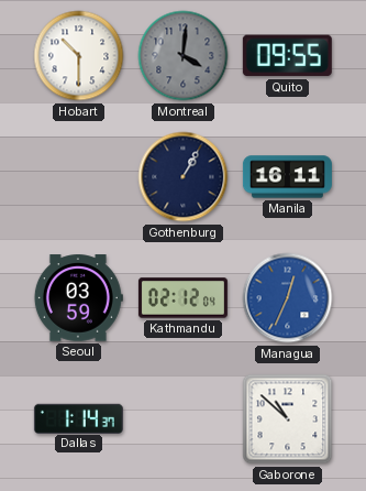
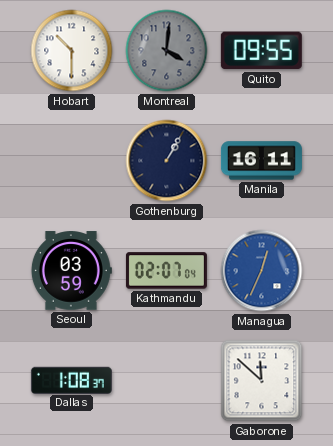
Kathmandu: 02:12 -> 02:07 (166, 271)
Dallas: 1:14 -> 1:08 (71, 380)
Gaborone: 10:52 -> 11:52 (262, 381)
